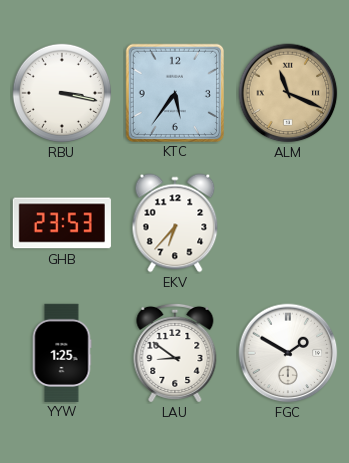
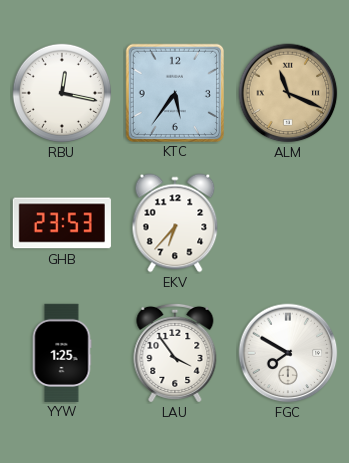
RBU: 3:17 -> 12:17 (62, 93)
LAU: 8:51 -> 3:54 (175, 353)
FGC: 1:50 -> 7:50 (288, 353)
